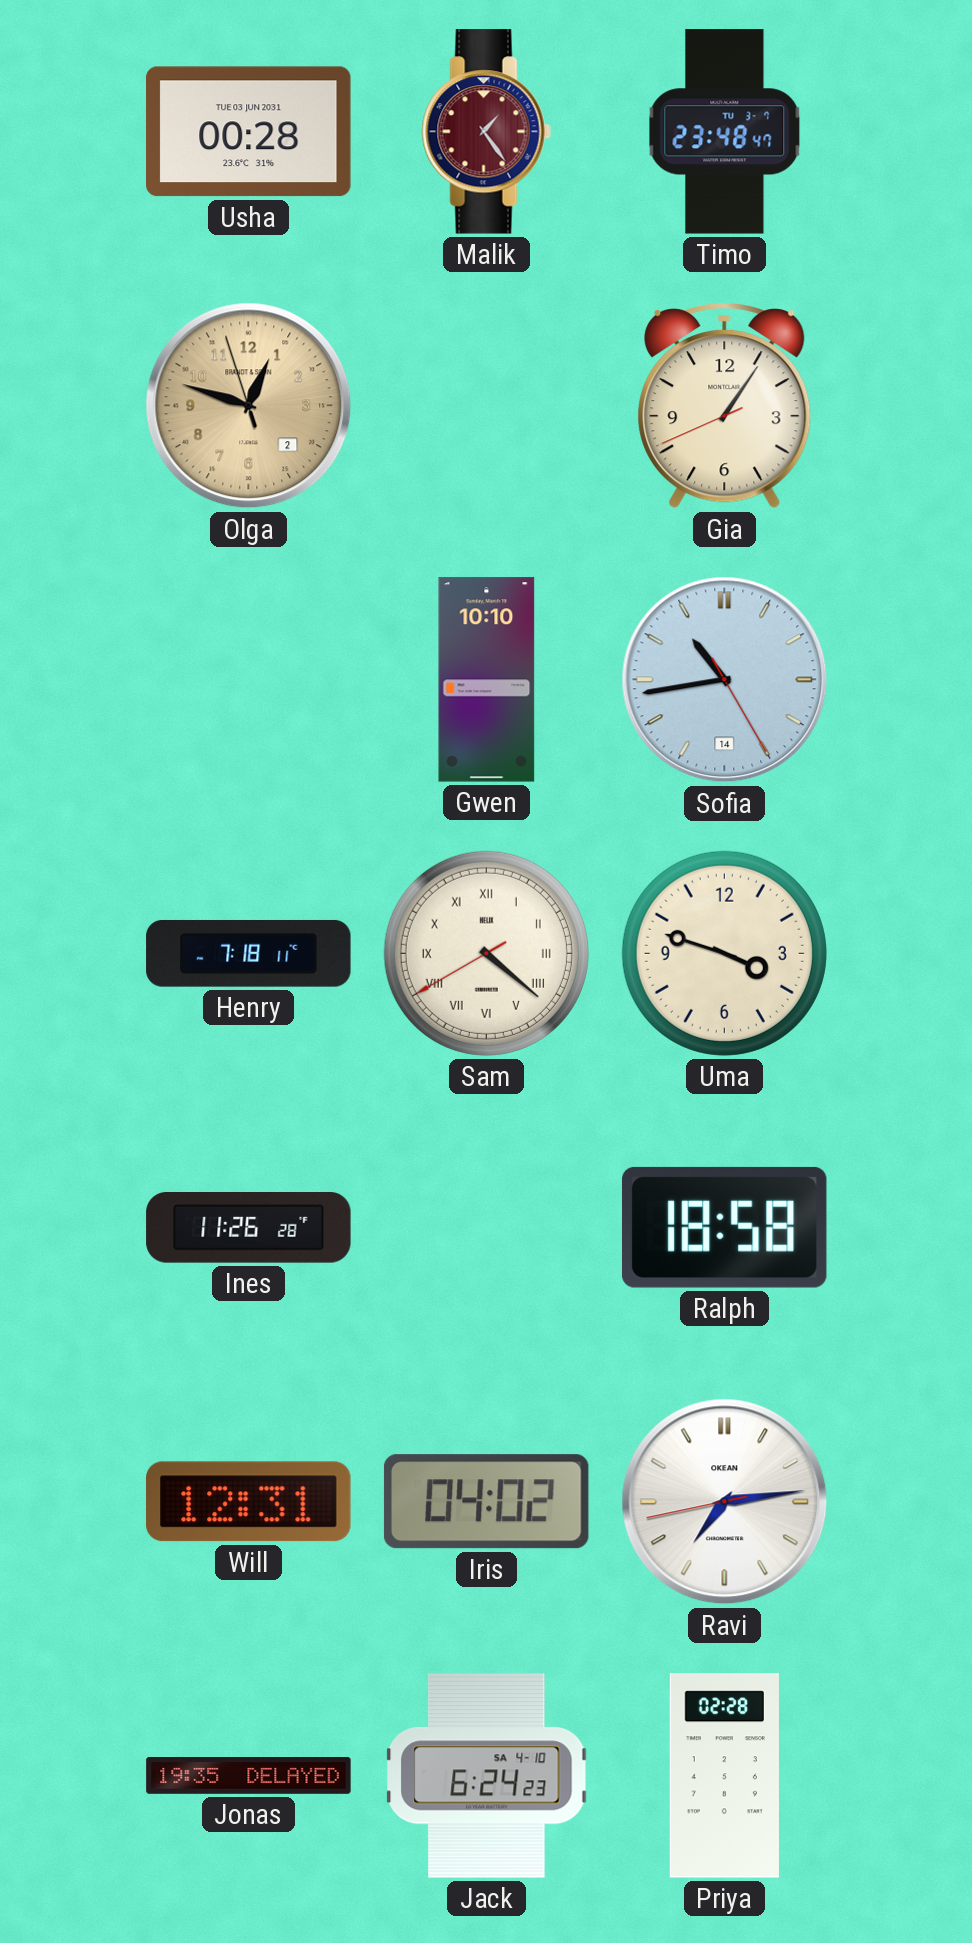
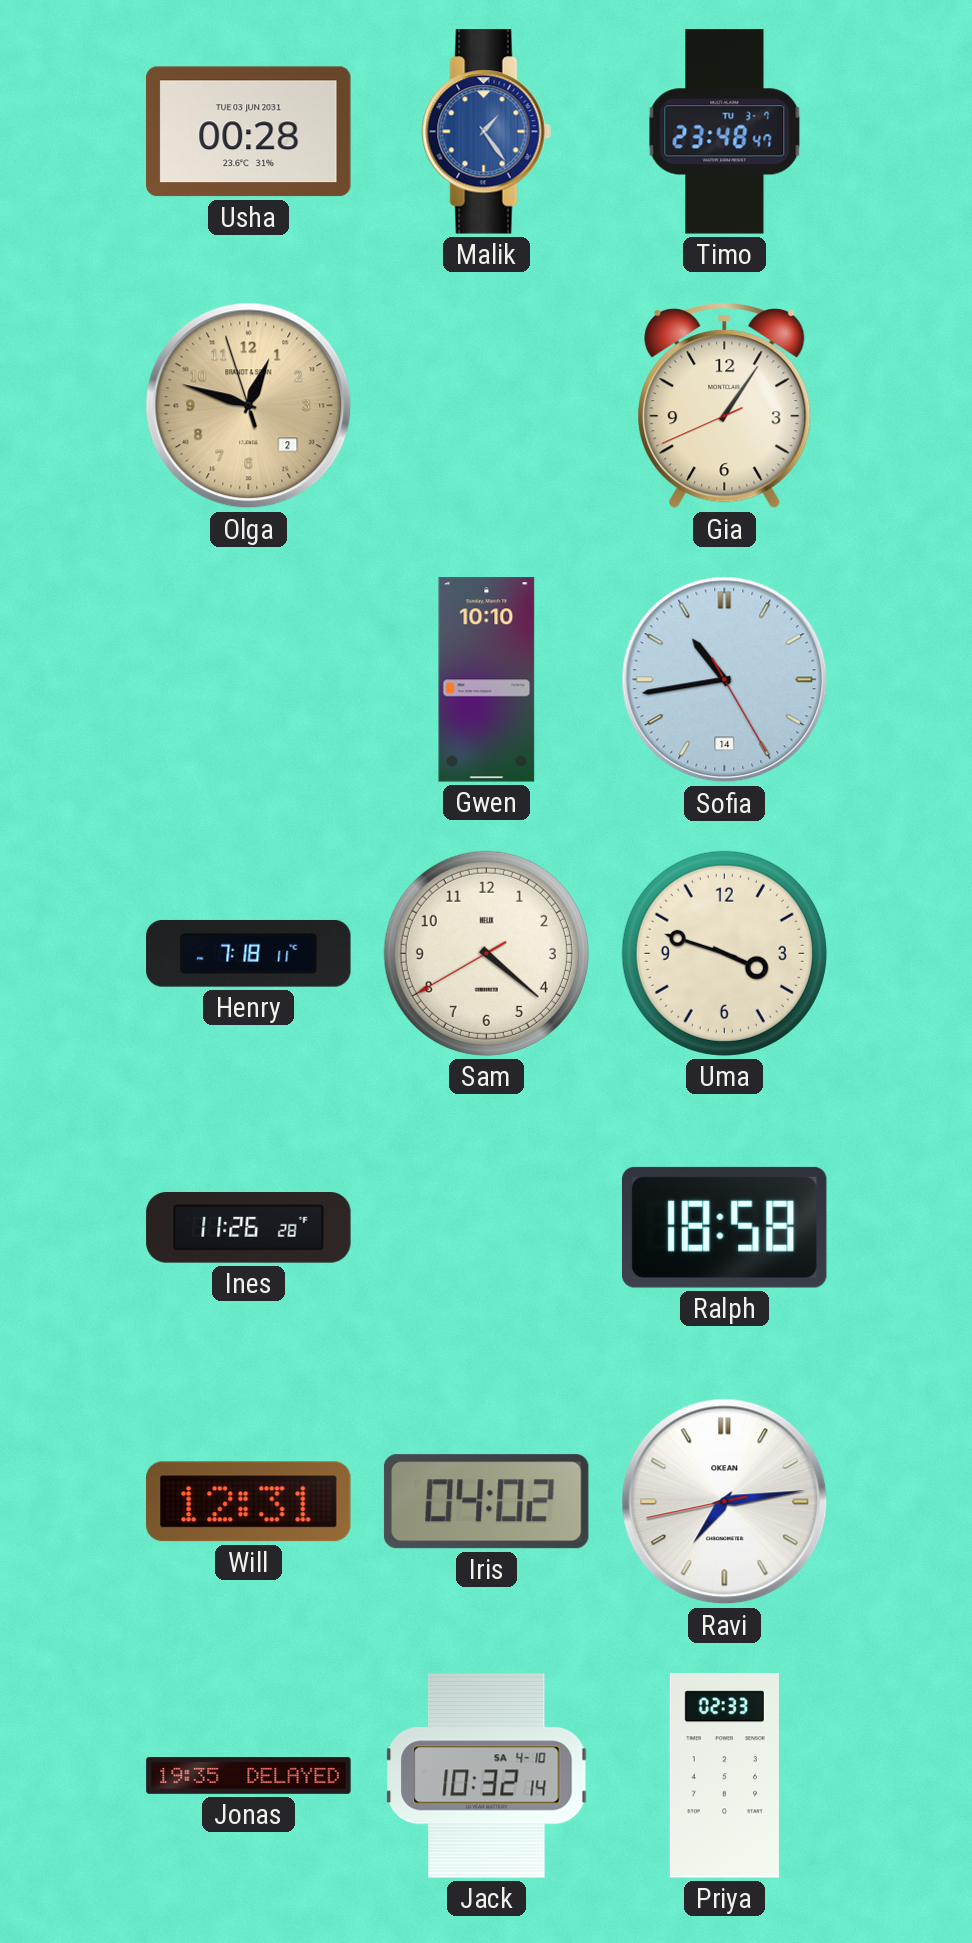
Malik dial: burgundy -> blue (486, 132)
Sam numerals: Roman -> Arabic (486, 953)
Jack: 6:24 -> 10:32 (487, 1776)
Priya: 02:28 -> 02:33 (724, 1776)
